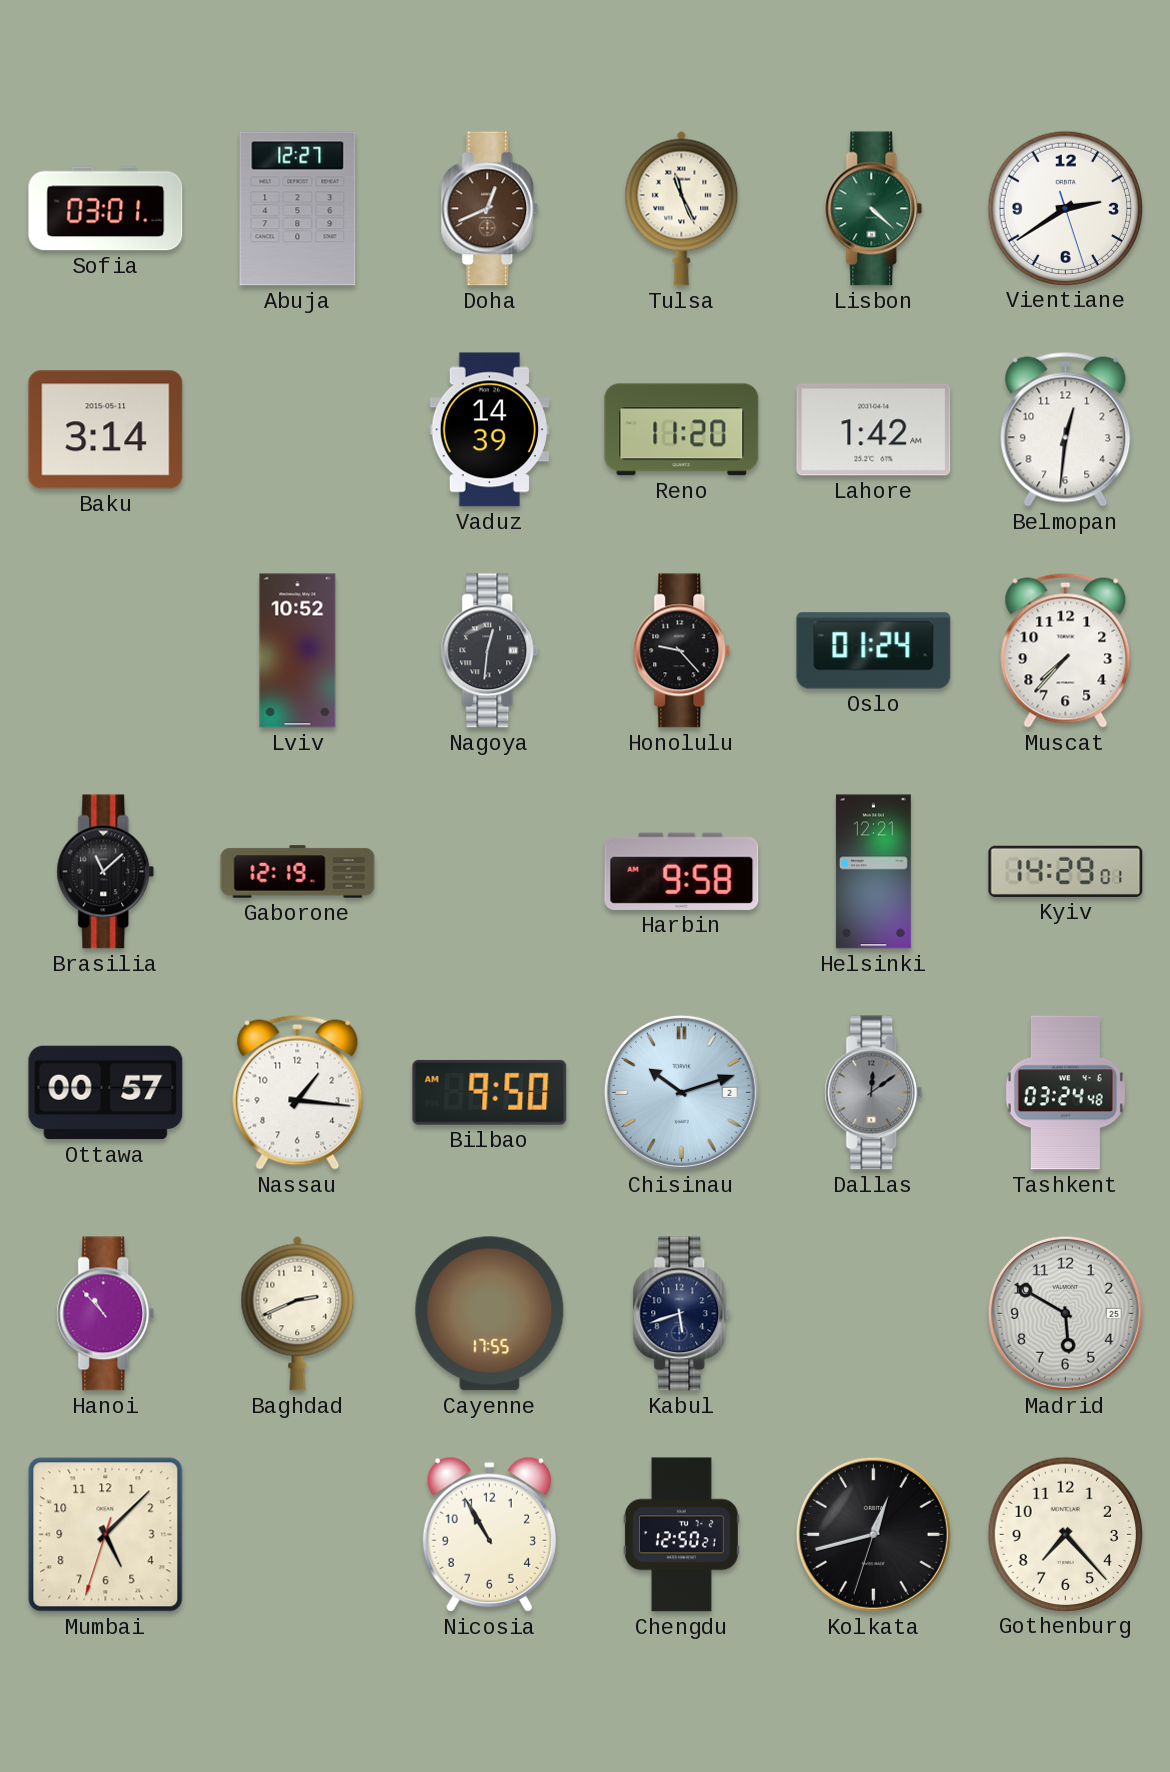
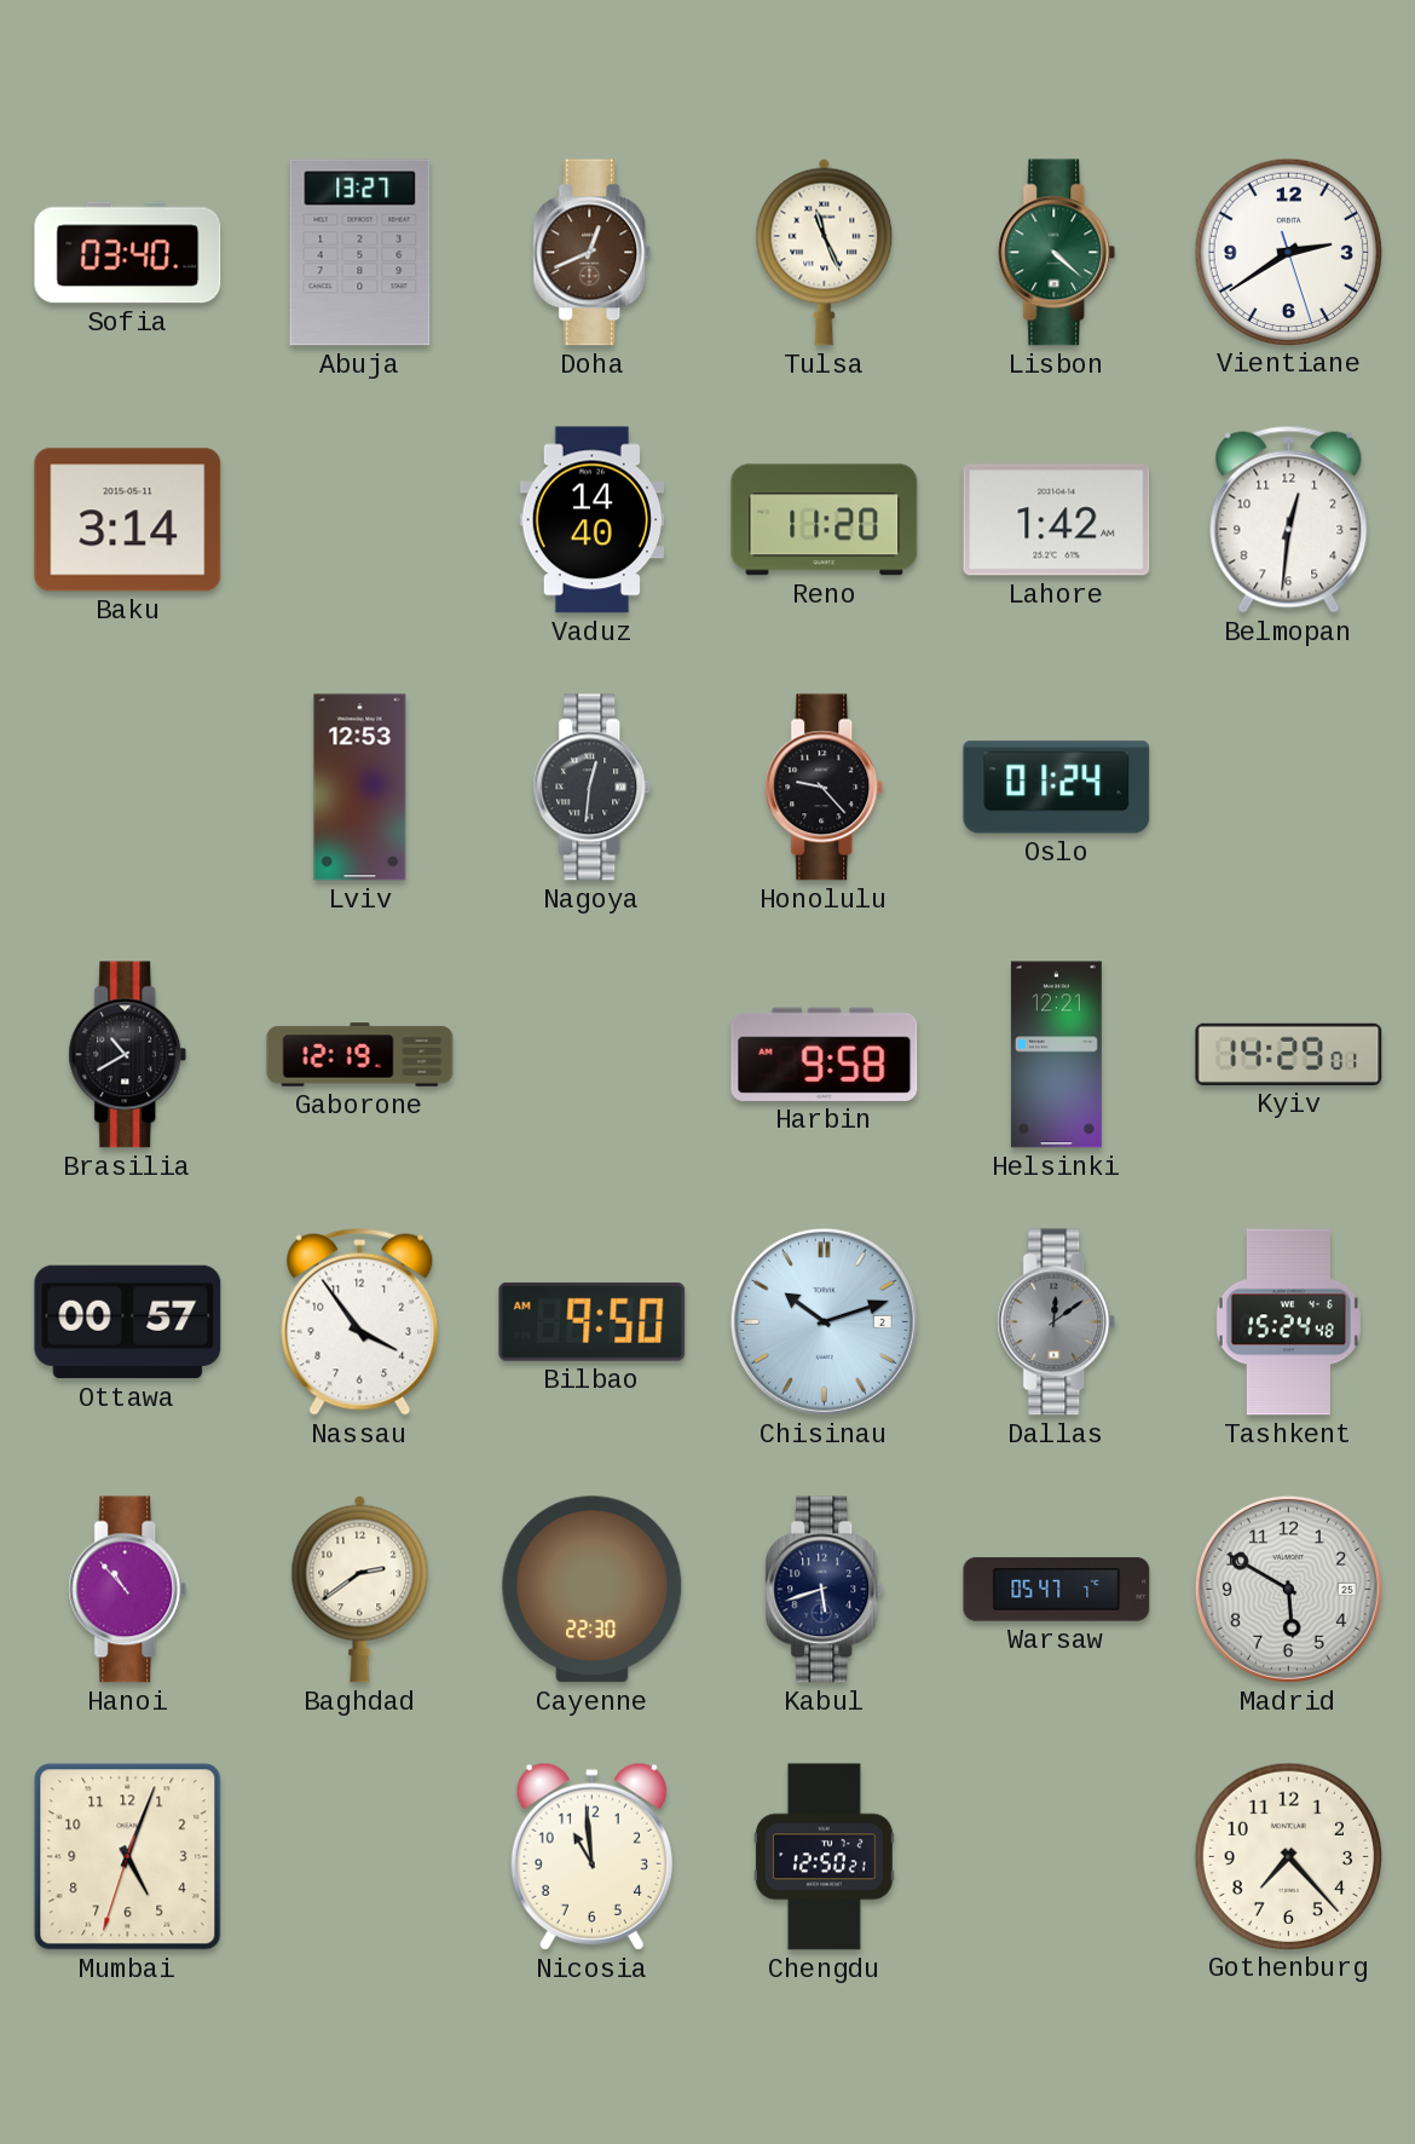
Sofia: 03:01 -> 03:40 (128, 253)
Abuja: 12:27 -> 13:27 (360, 253)
Vaduz: 14:39 -> 14:40 (591, 520)
Lviv: 10:52 -> 12:53 (360, 788)
Muscat: 7:37 -> none (1066, 650)
Brasilia: 11:08 -> 10:40 (128, 1055)
Nassau: 1:16 -> 3:54 (360, 1321)
Tashkent: 03:24 -> 15:24 (1288, 1322)
Baghdad: 2:41 -> 2:39 (360, 1589)
Cayenne: 17:55 -> 22:30 (593, 1590)
Warsaw: none -> 05:47 (1057, 1590)
Mumbai: 5:07 -> 5:03 (128, 1857)
Nicosia: 10:55 -> 10:59 (591, 1856)
Kolkata: 12:42 -> none (873, 1534)
